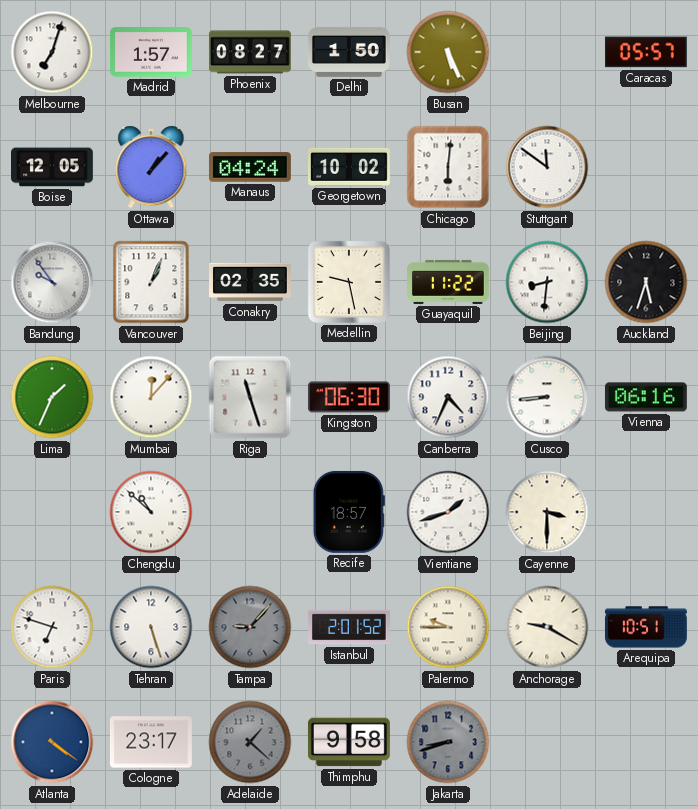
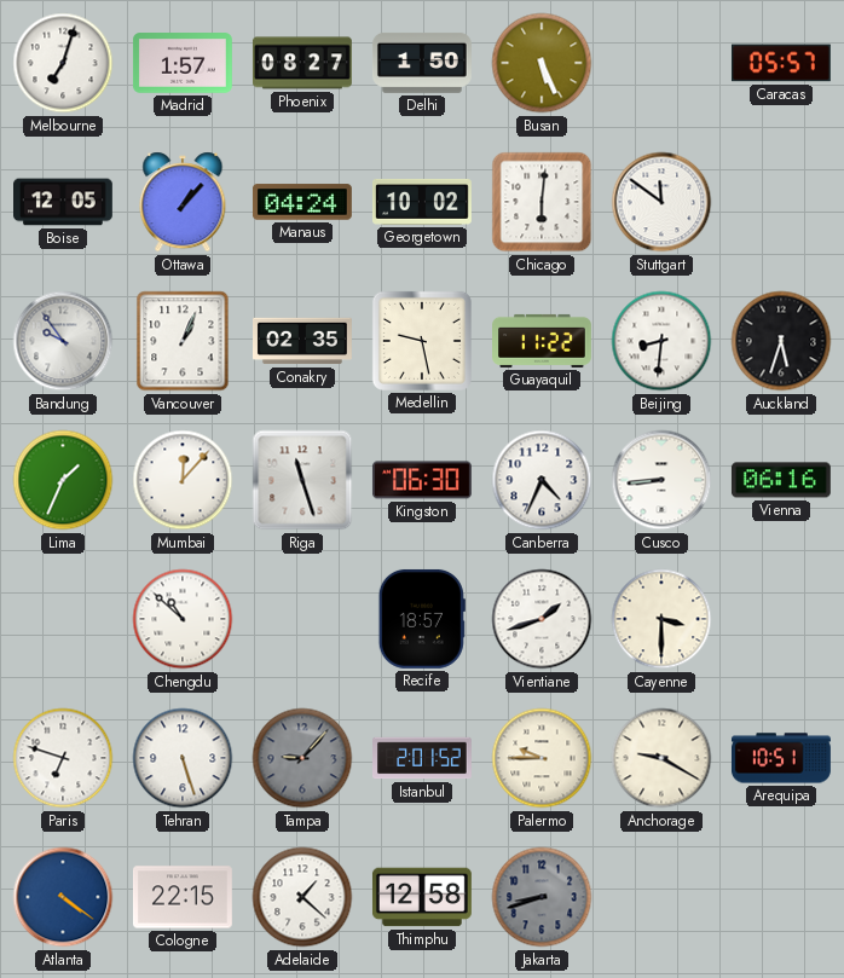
Cologne: 23:17 -> 22:15 (184, 897)
Adelaide dial: grey -> white (302, 897)
Thimphu: 9:58 -> 12:58 (422, 897)
